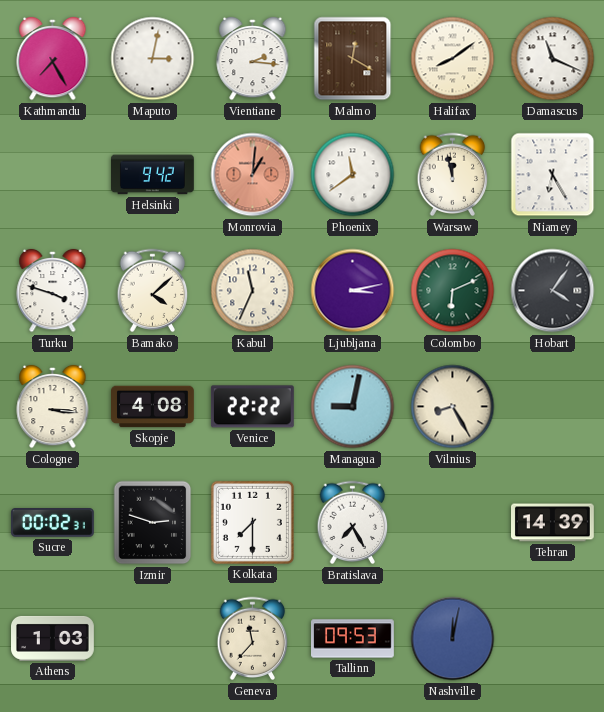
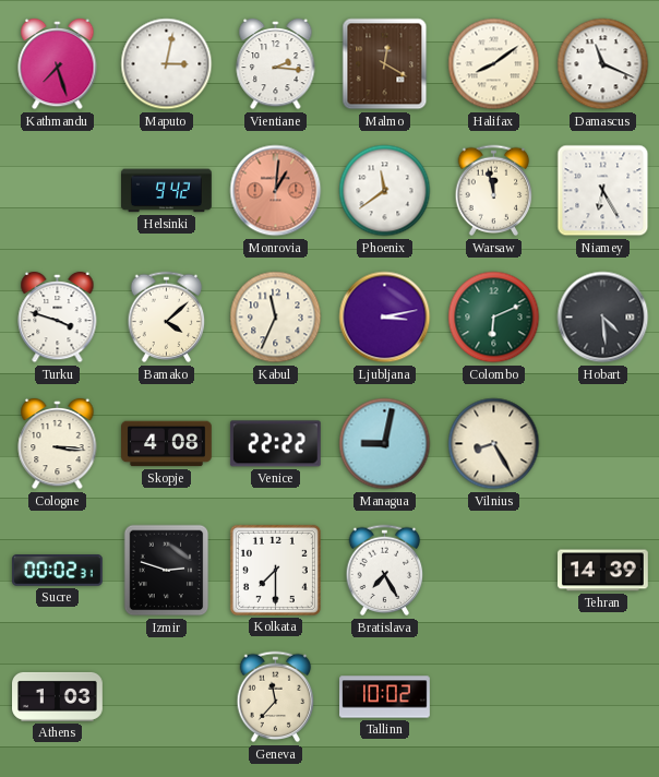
Kathmandu: 7:25 -> 7:27 (58, 64)
Hobart: 4:06 -> 4:29 (603, 318)
Tallinn: 09:53 -> 10:02 (385, 697)
Nashville: 12:02 -> none (453, 639)
